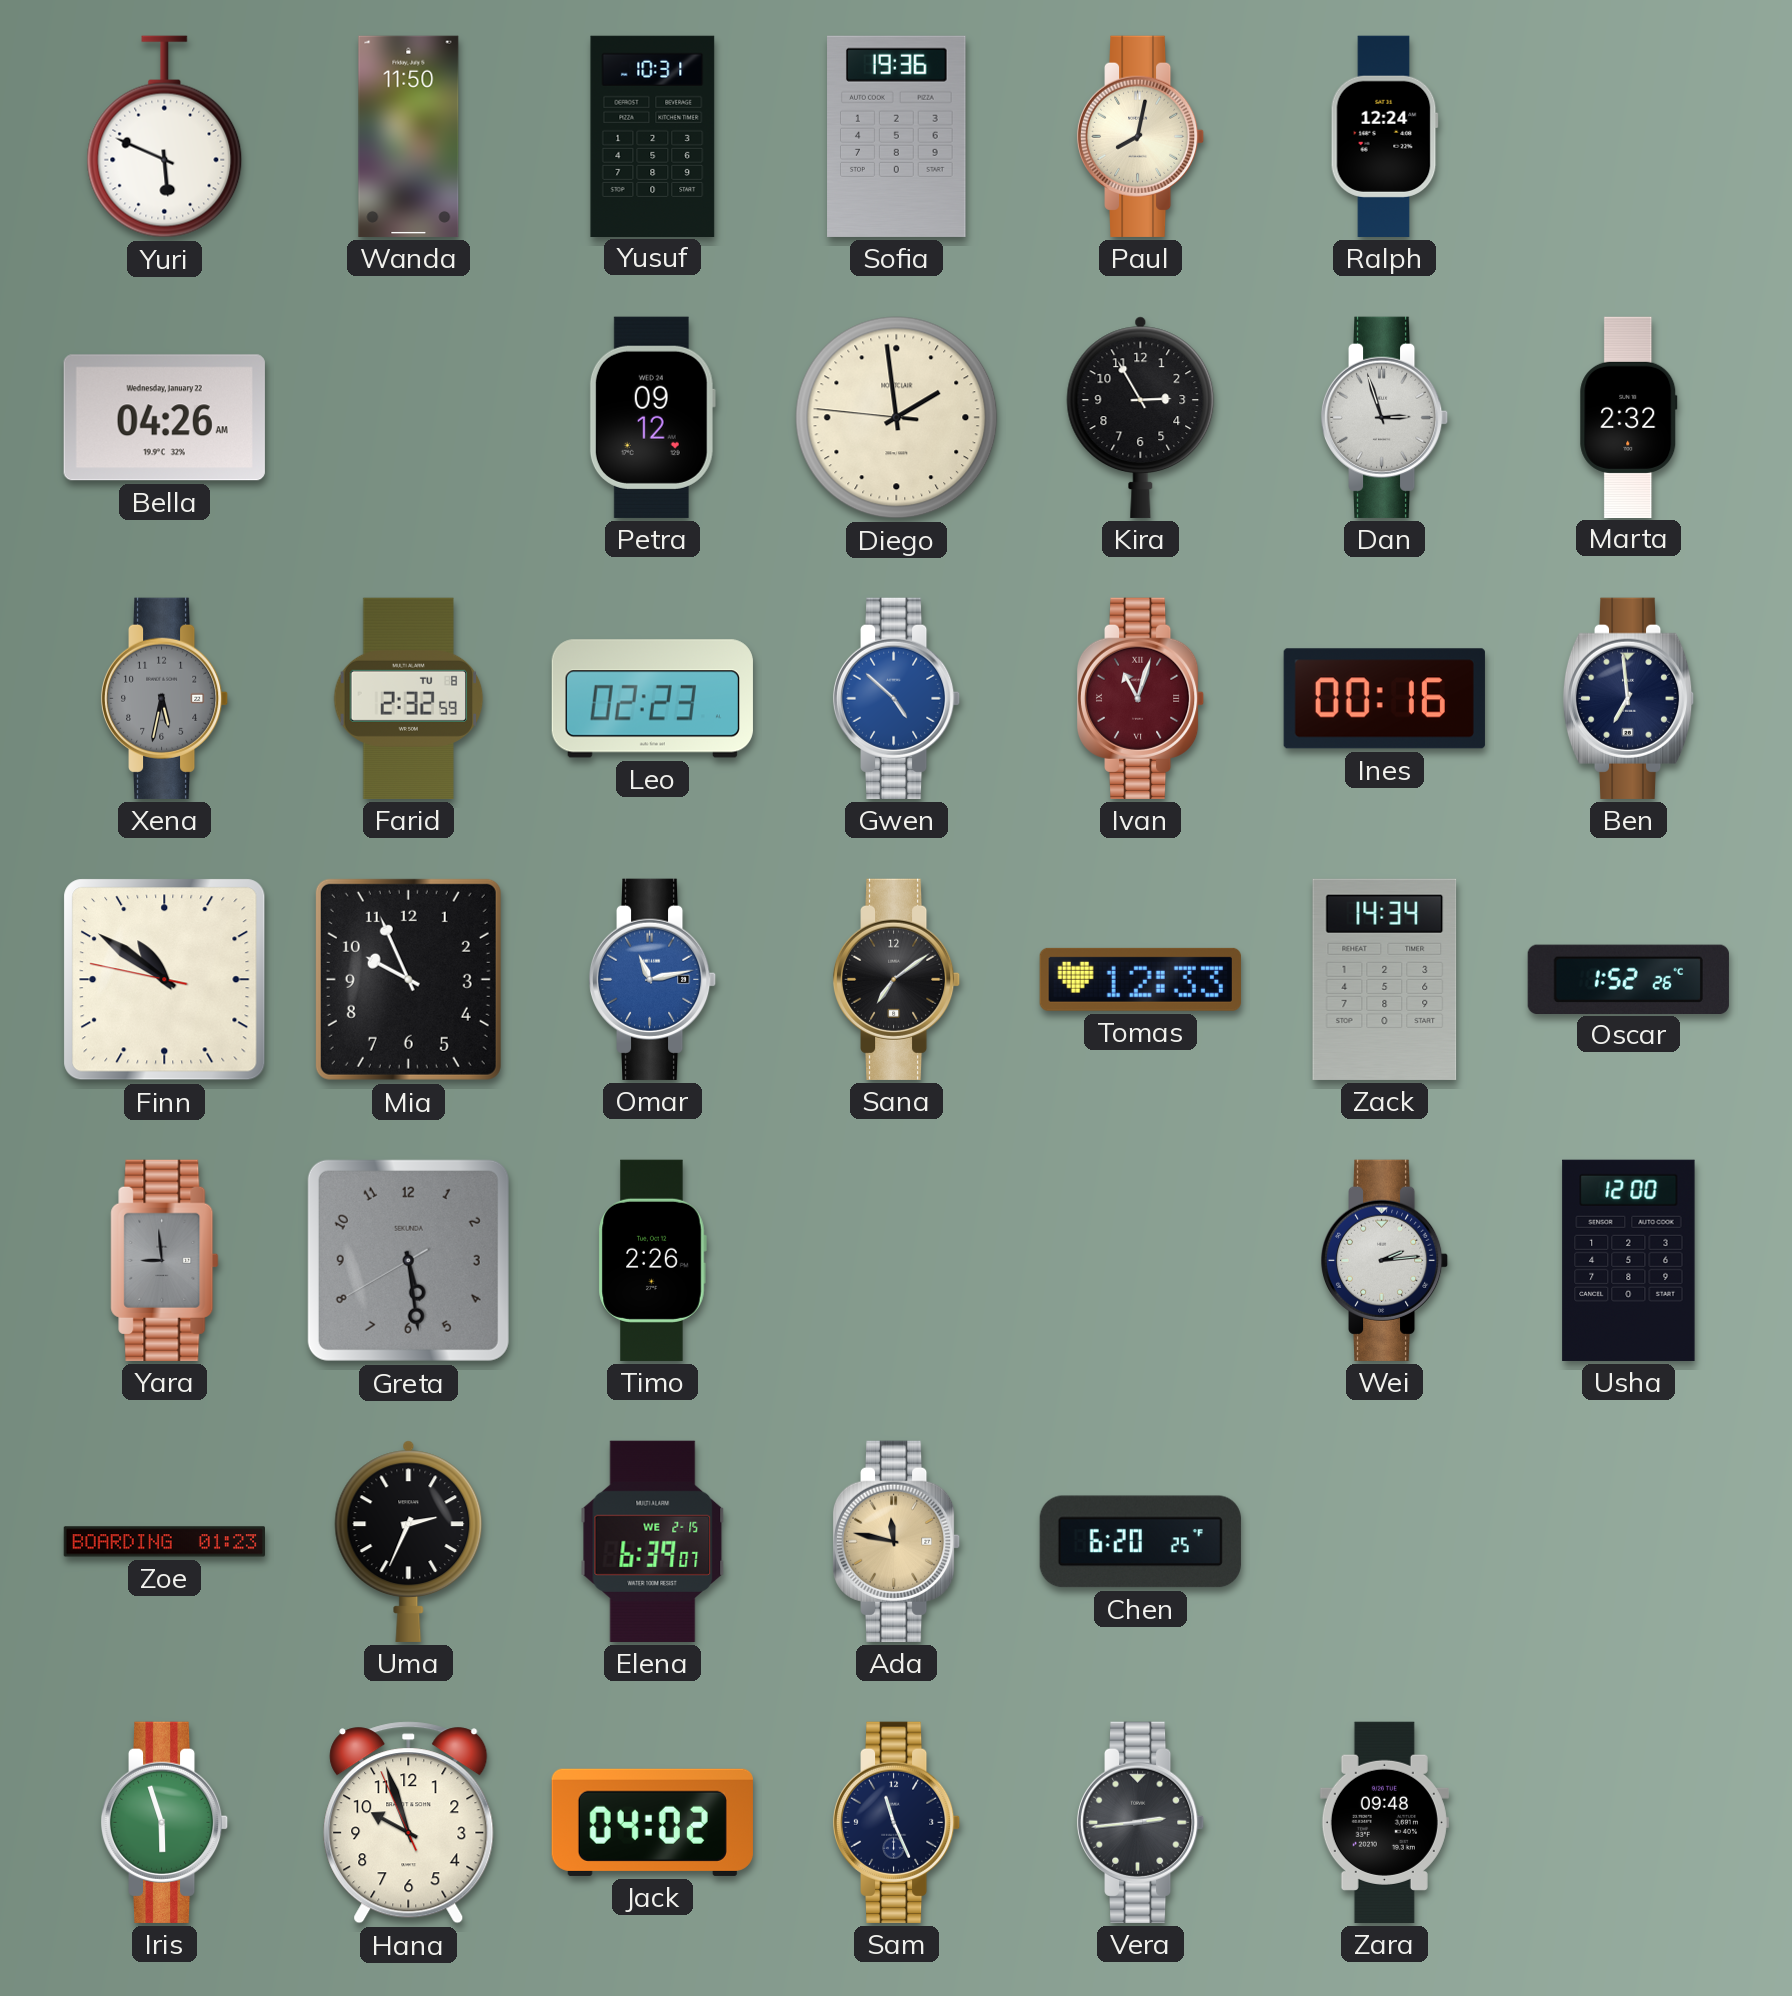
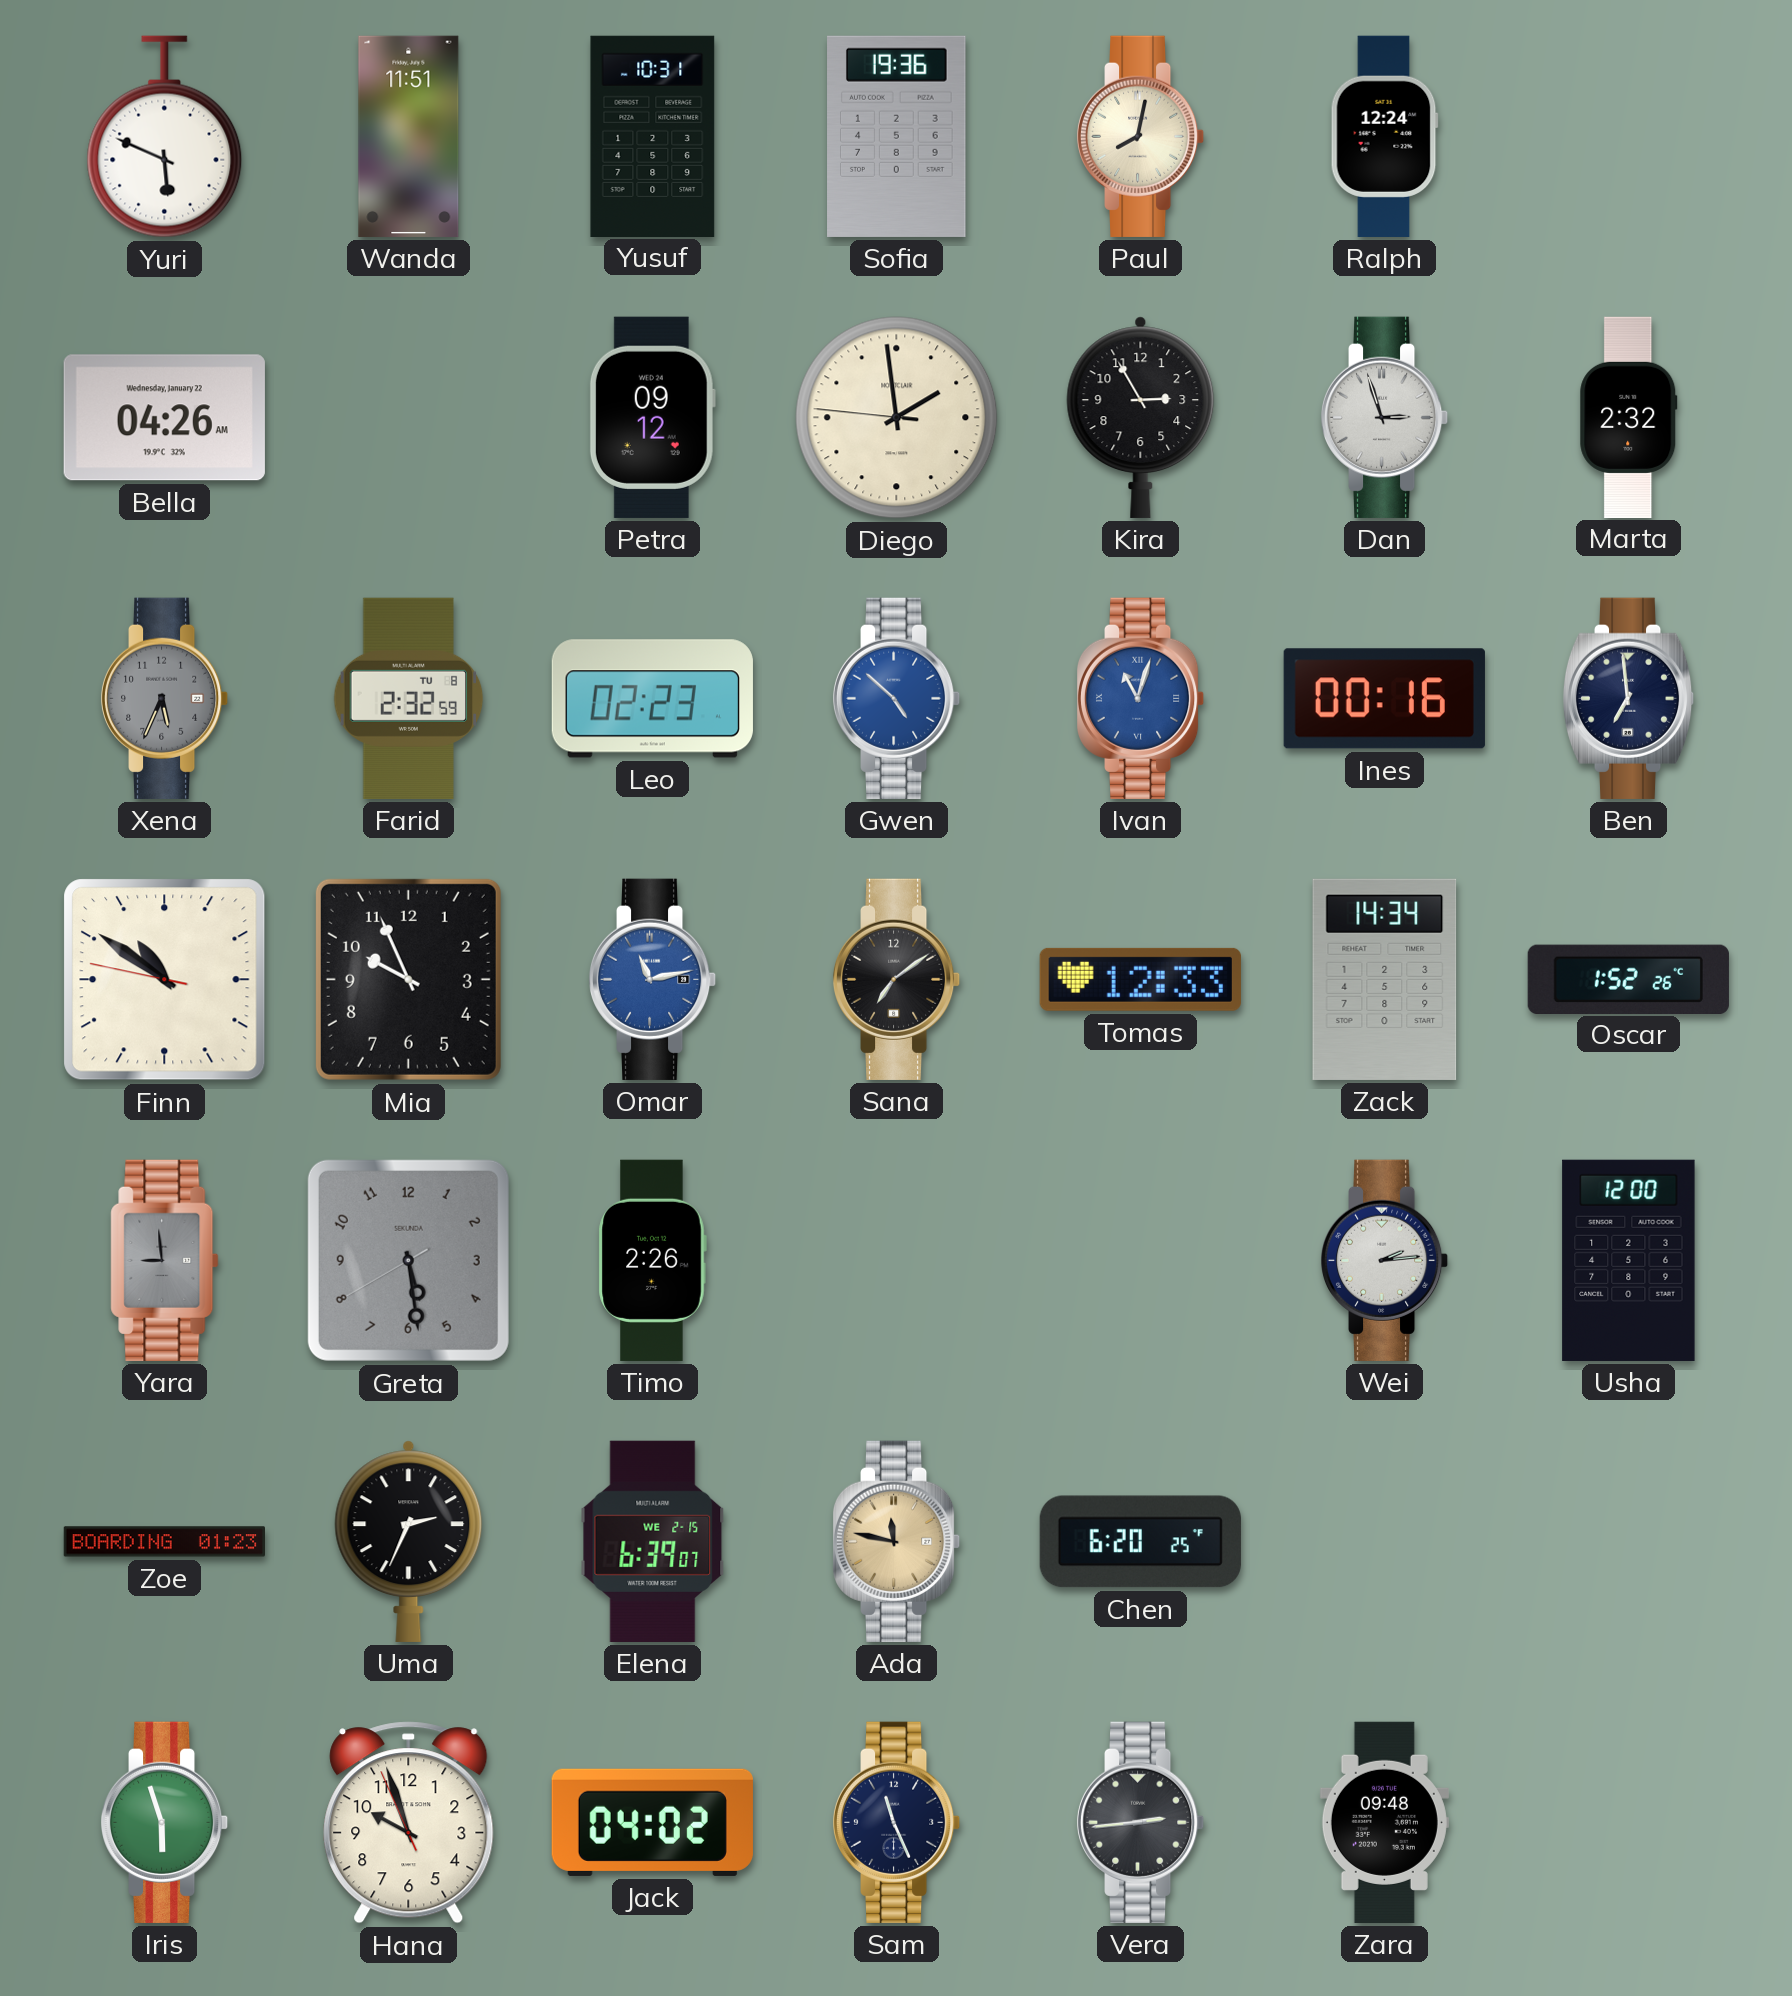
Wanda: 11:50 -> 11:51 (409, 136)
Xena: 5:32 -> 5:34 (165, 698)
Ivan dial: burgundy -> blue (1141, 698)
